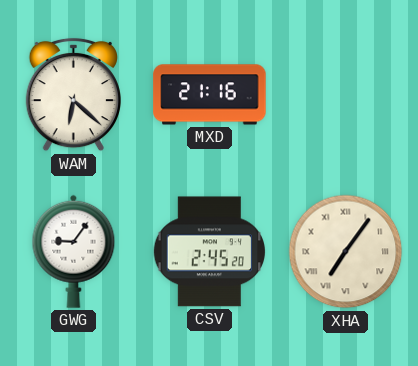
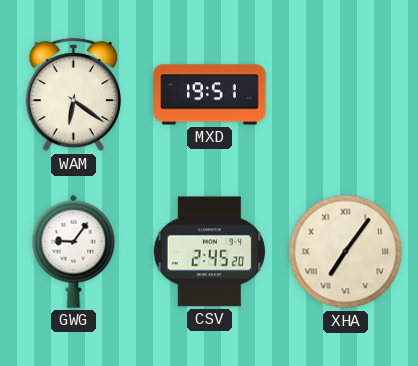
WAM: 6:22 -> 6:21 (73, 95)
MXD: 21:16 -> 19:51 (210, 95)
